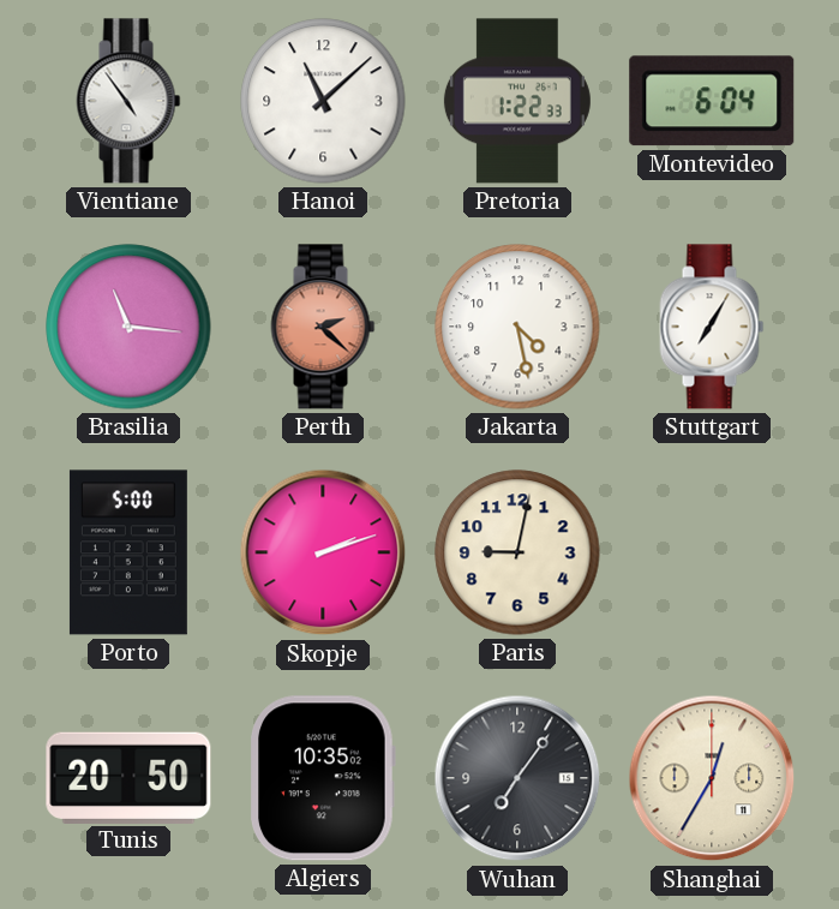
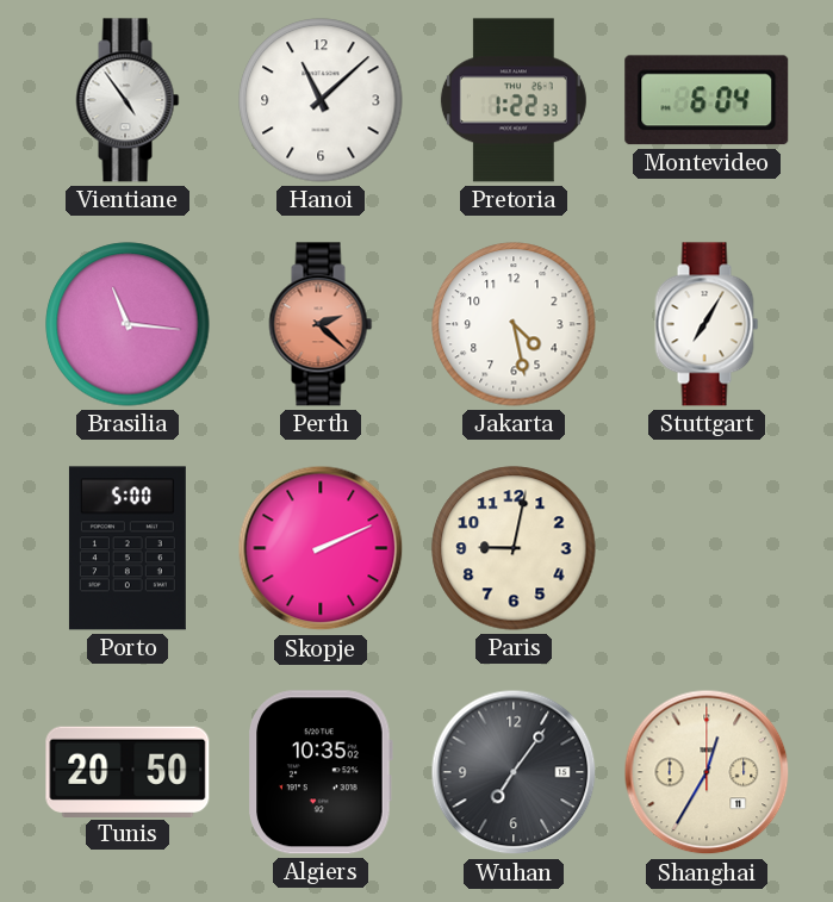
Skopje: 2:12 -> 2:11 (321, 548)
